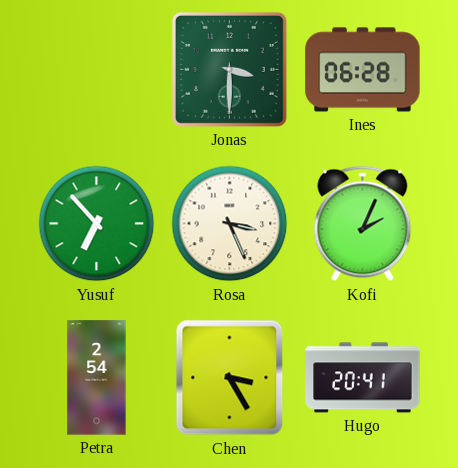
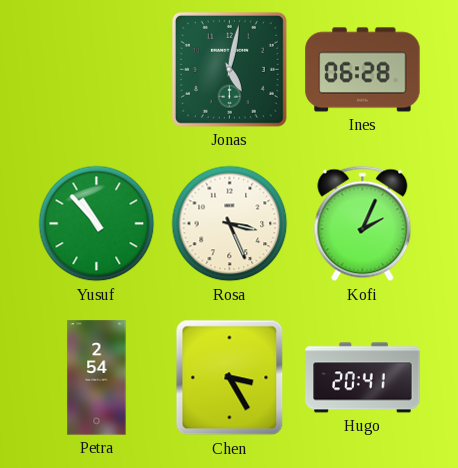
Jonas: 3:30 -> 5:02 (229, 69)
Yusuf: 6:53 -> 10:53 (97, 224)
